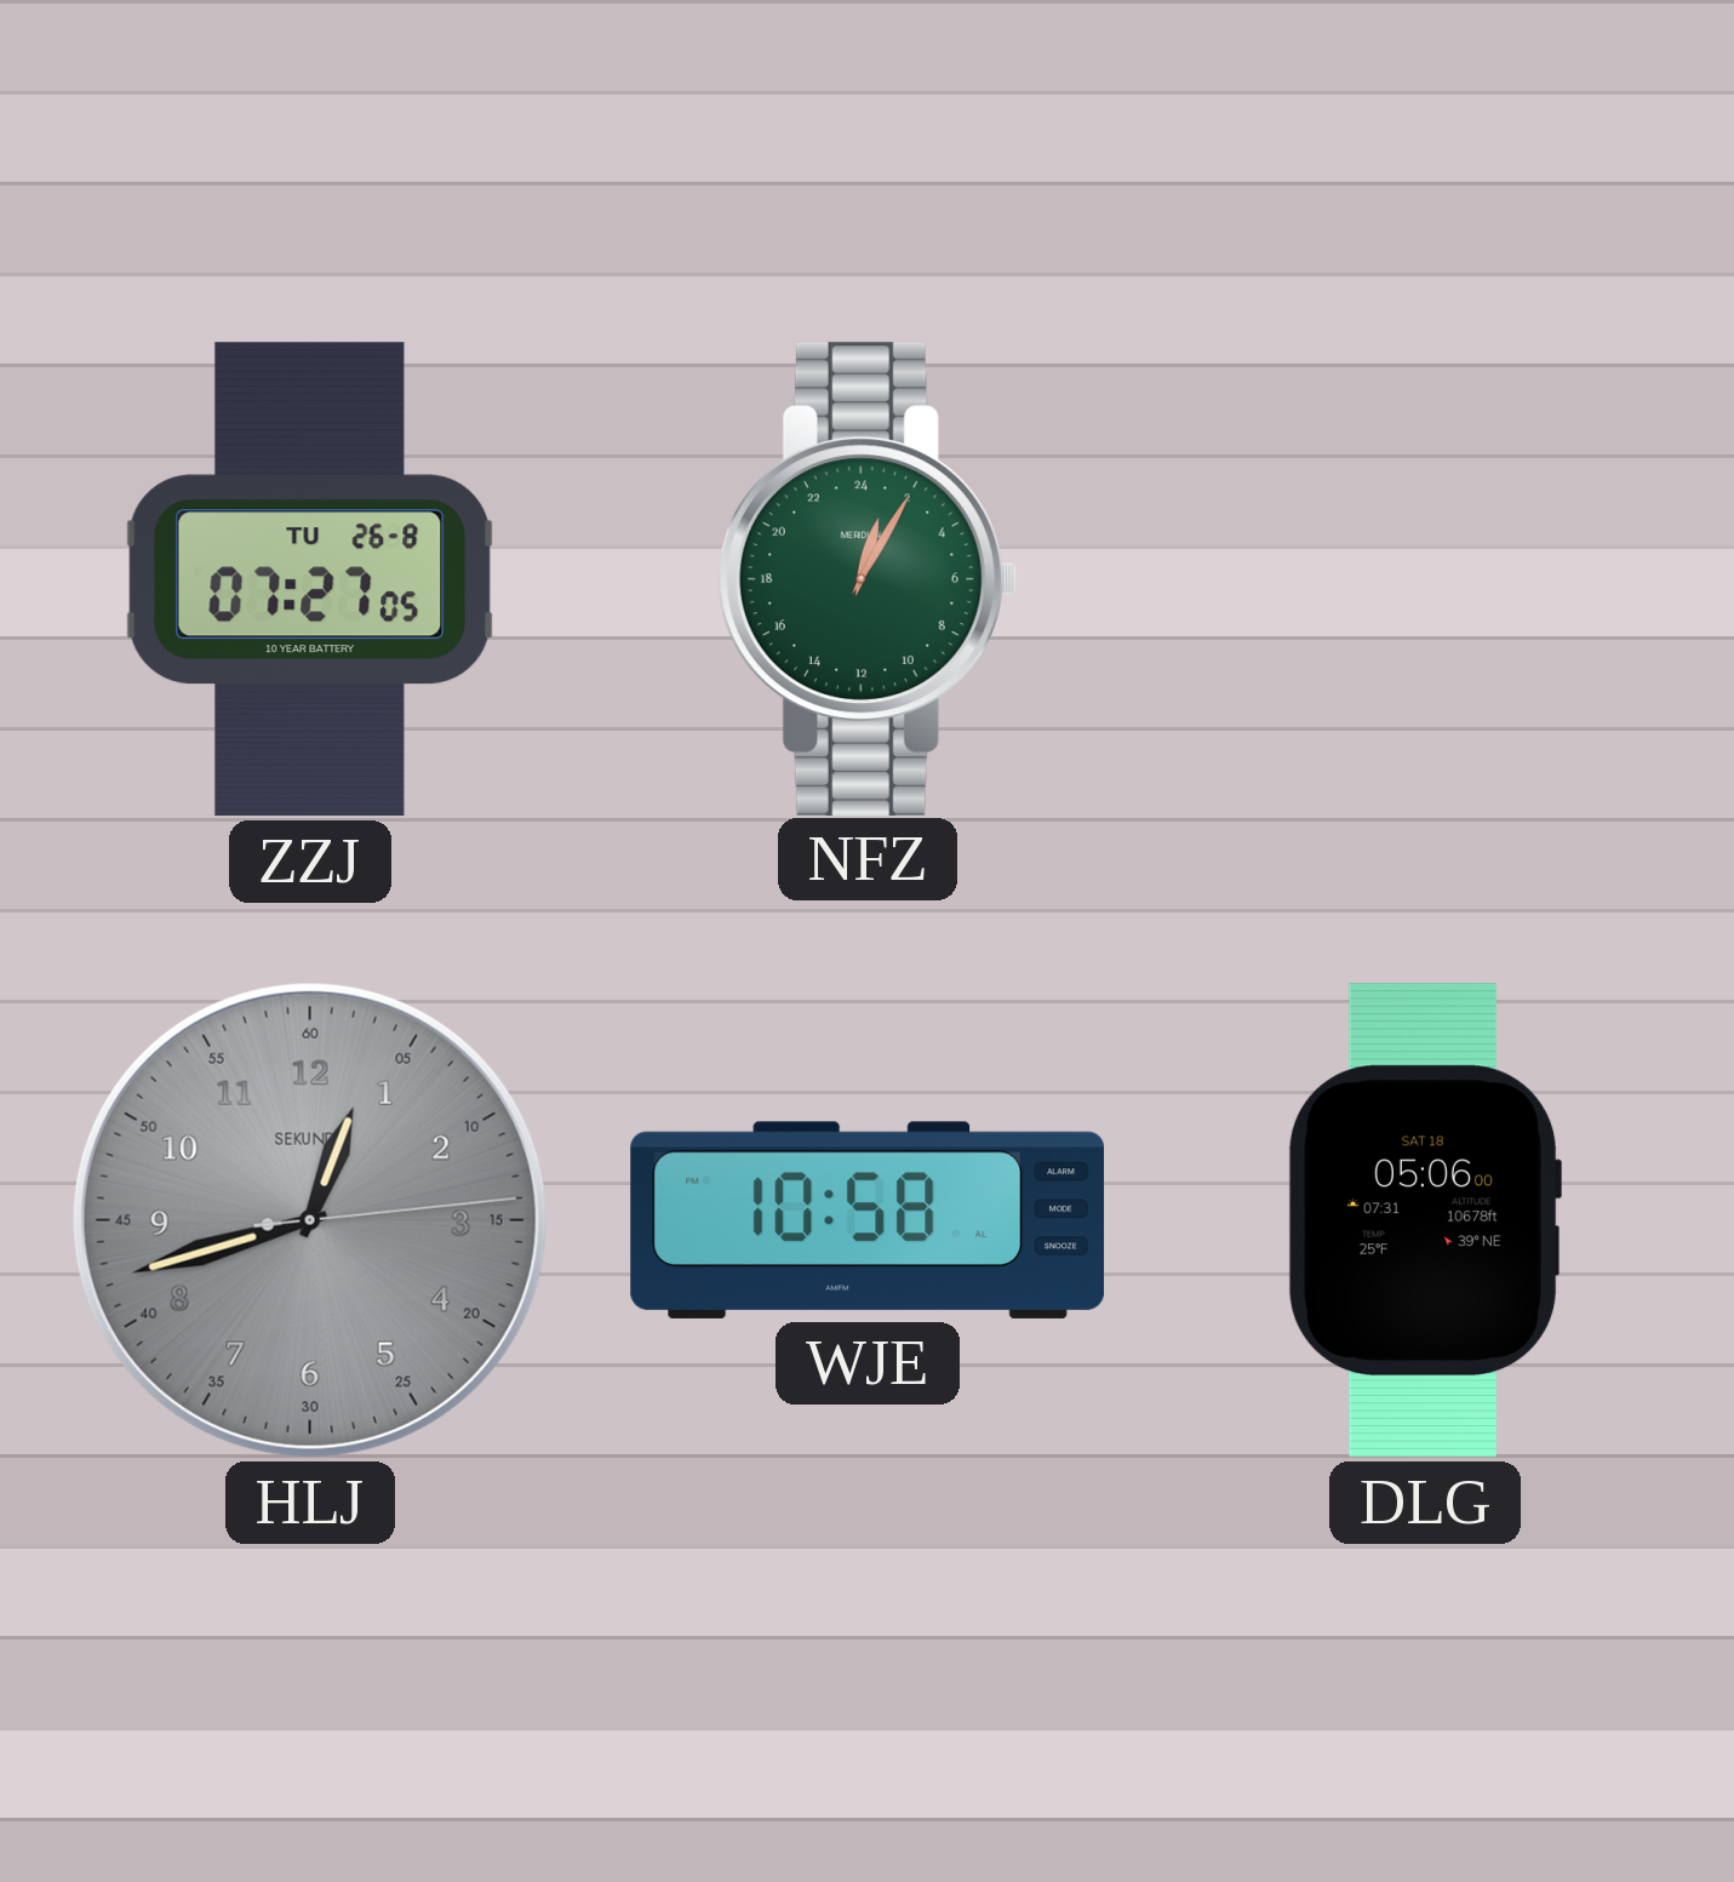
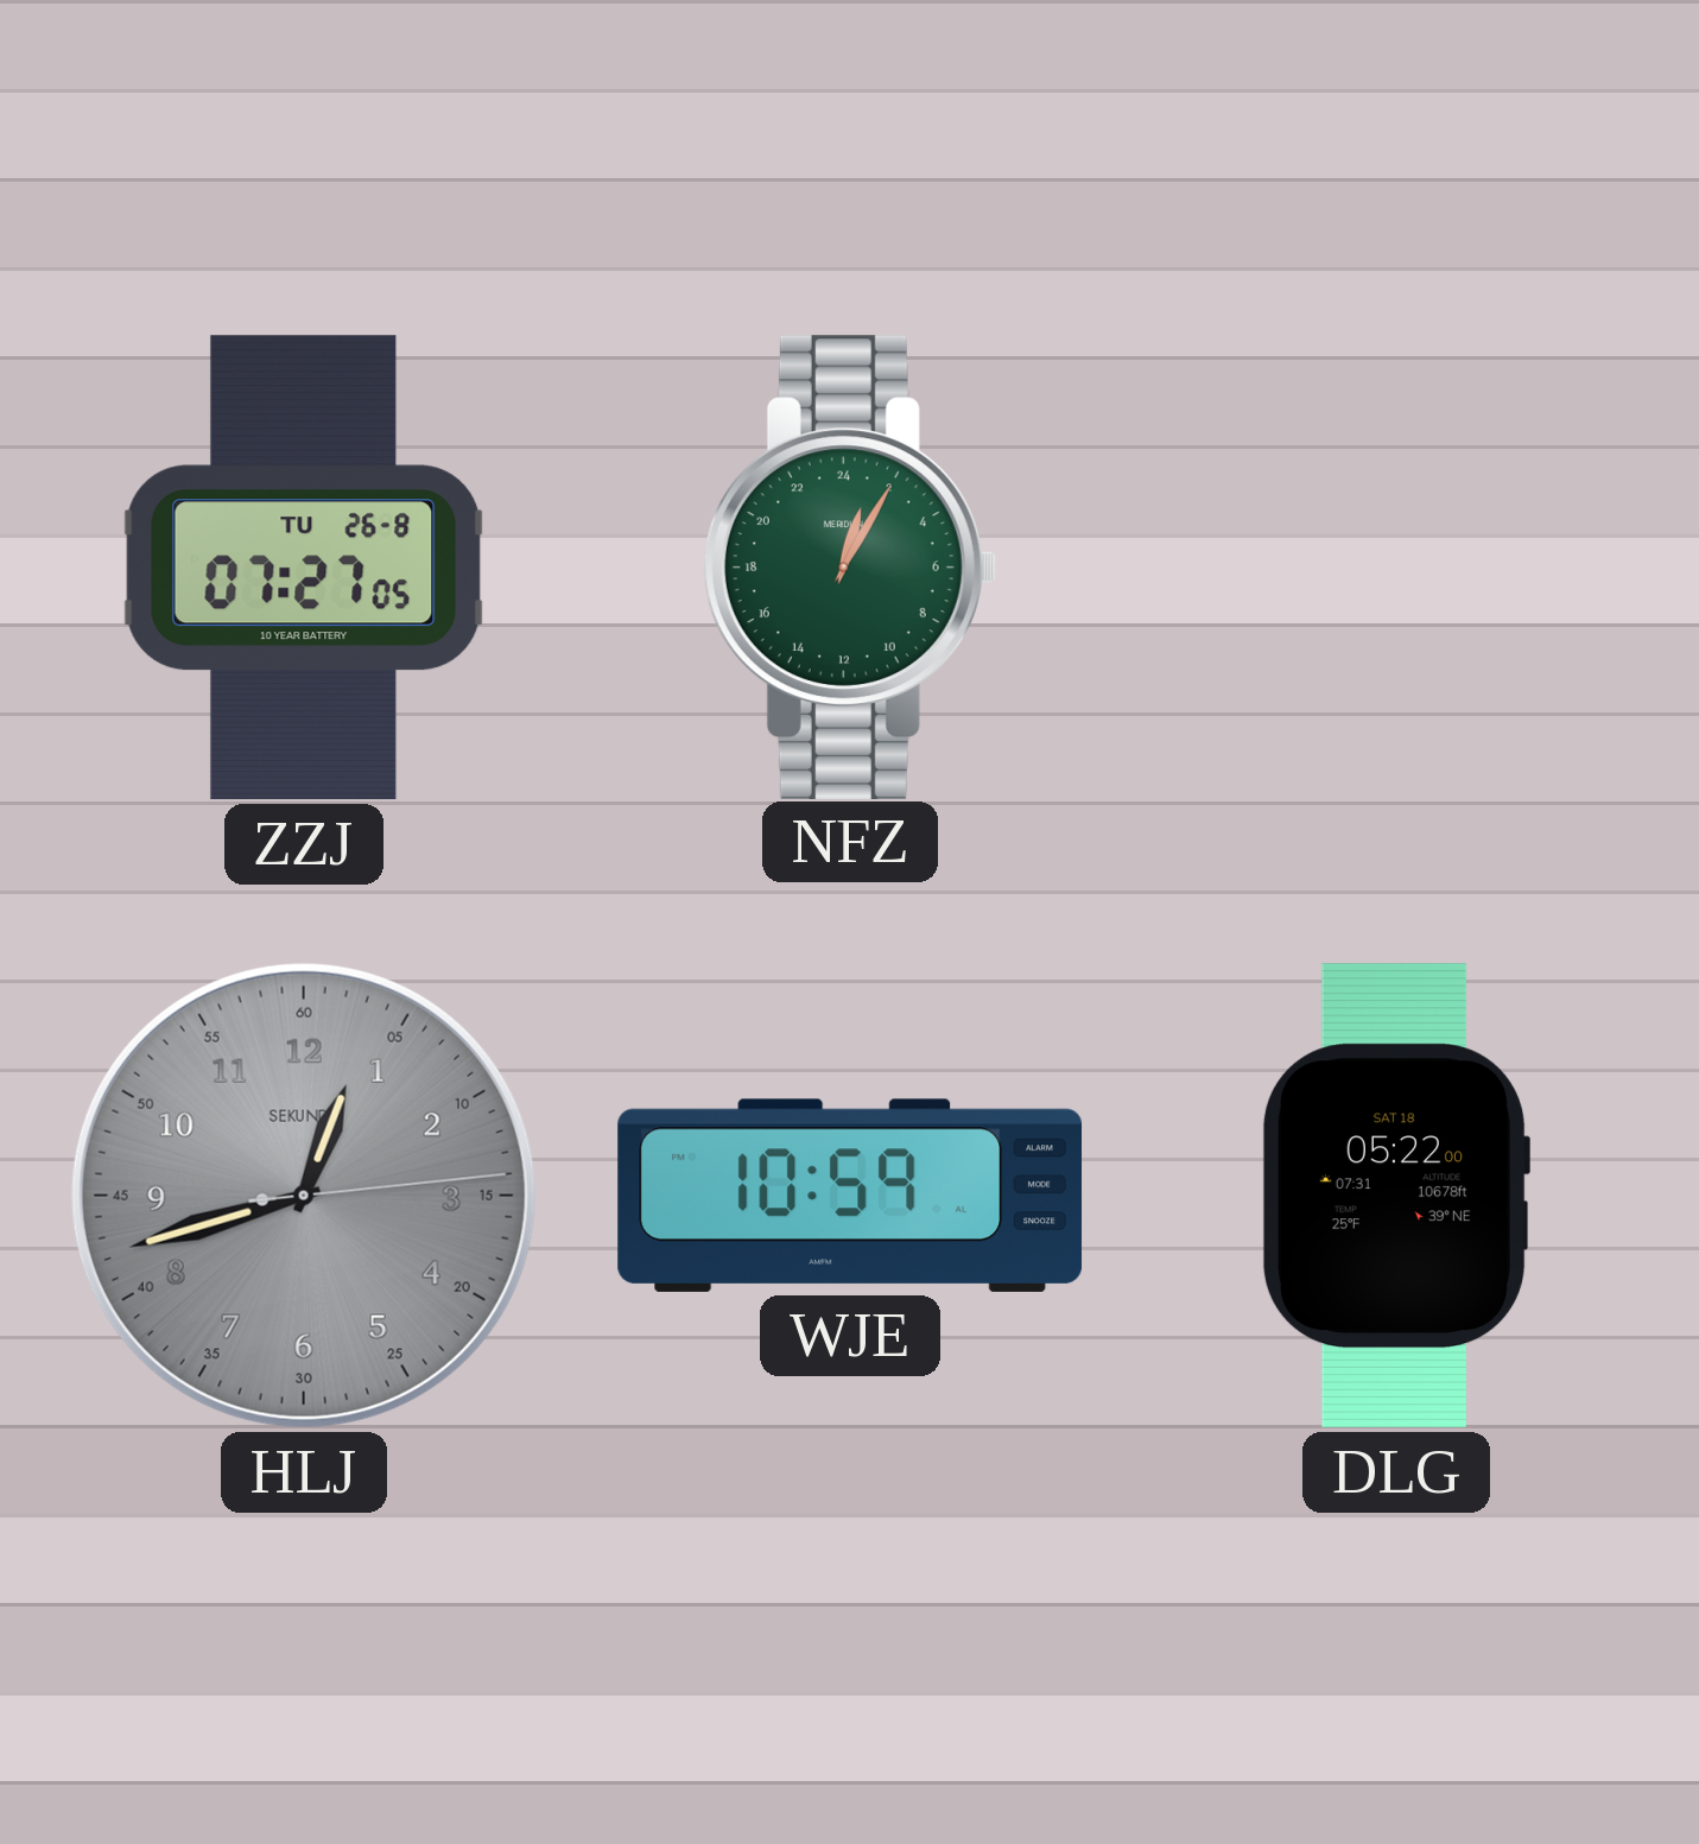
WJE: 10:58 -> 10:59 (850, 1196)
DLG: 05:06 -> 05:22 (1395, 1196)
